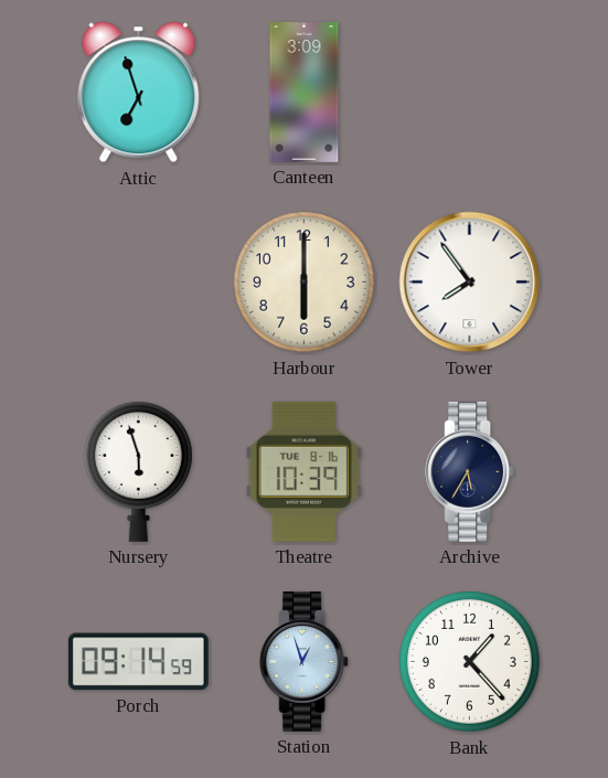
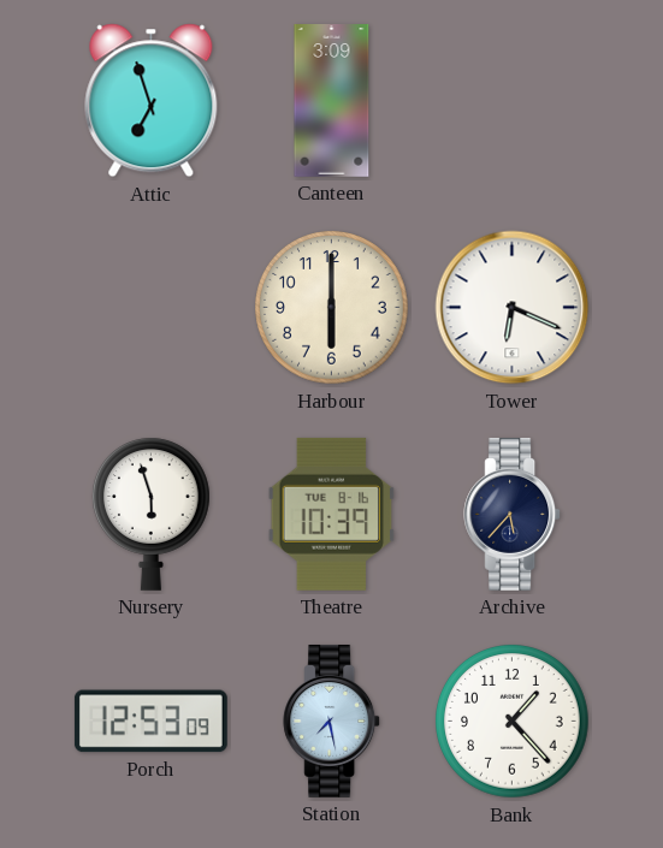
Tower: 7:54 -> 6:19 (513, 308)
Archive: 5:35 -> 5:37 (513, 514)
Porch: 09:14 -> 12:53 (150, 722)
Station: 12:57 -> 7:28 (332, 720)
